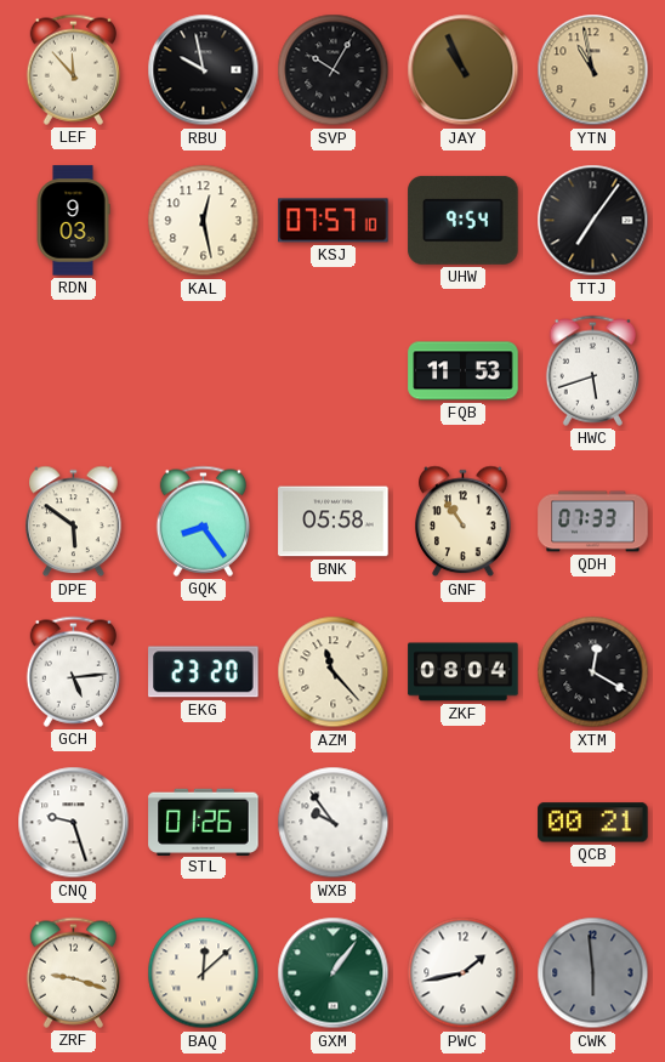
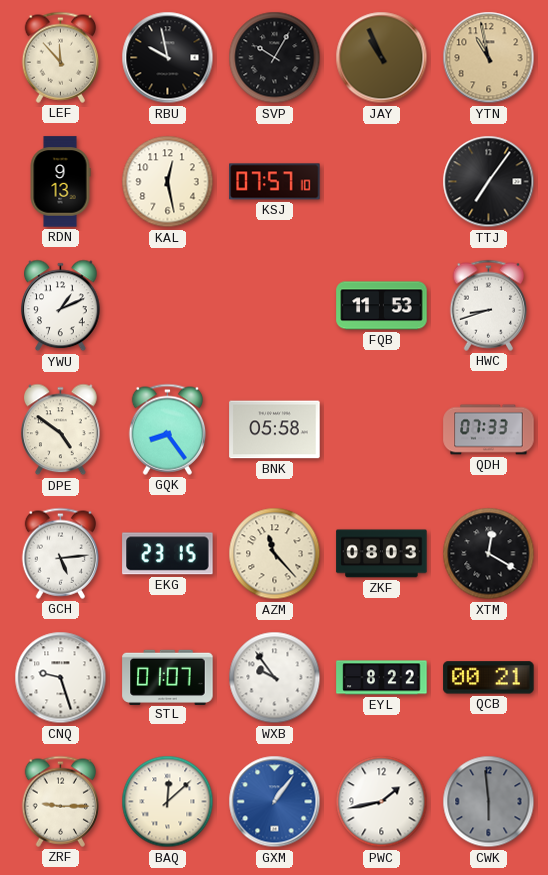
RDN: 9:03 -> 9:13 (60, 182)
UHW: 9:54 -> none (464, 220)
YWU: none -> 1:11 (61, 306)
HWC: 5:42 -> 8:42 (488, 305)
DPE: 5:51 -> 4:51 (61, 430)
GNF: 10:54 -> none (464, 522)
EKG: 23:20 -> 23:15 (168, 554)
ZKF: 08:04 -> 08:03 (382, 554)
STL: 01:26 -> 01:07 (168, 677)
EYL: none -> 8:22 (382, 678)
ZRF: 9:18 -> 9:15 (60, 801)
GXM dial: green -> blue (275, 802)
